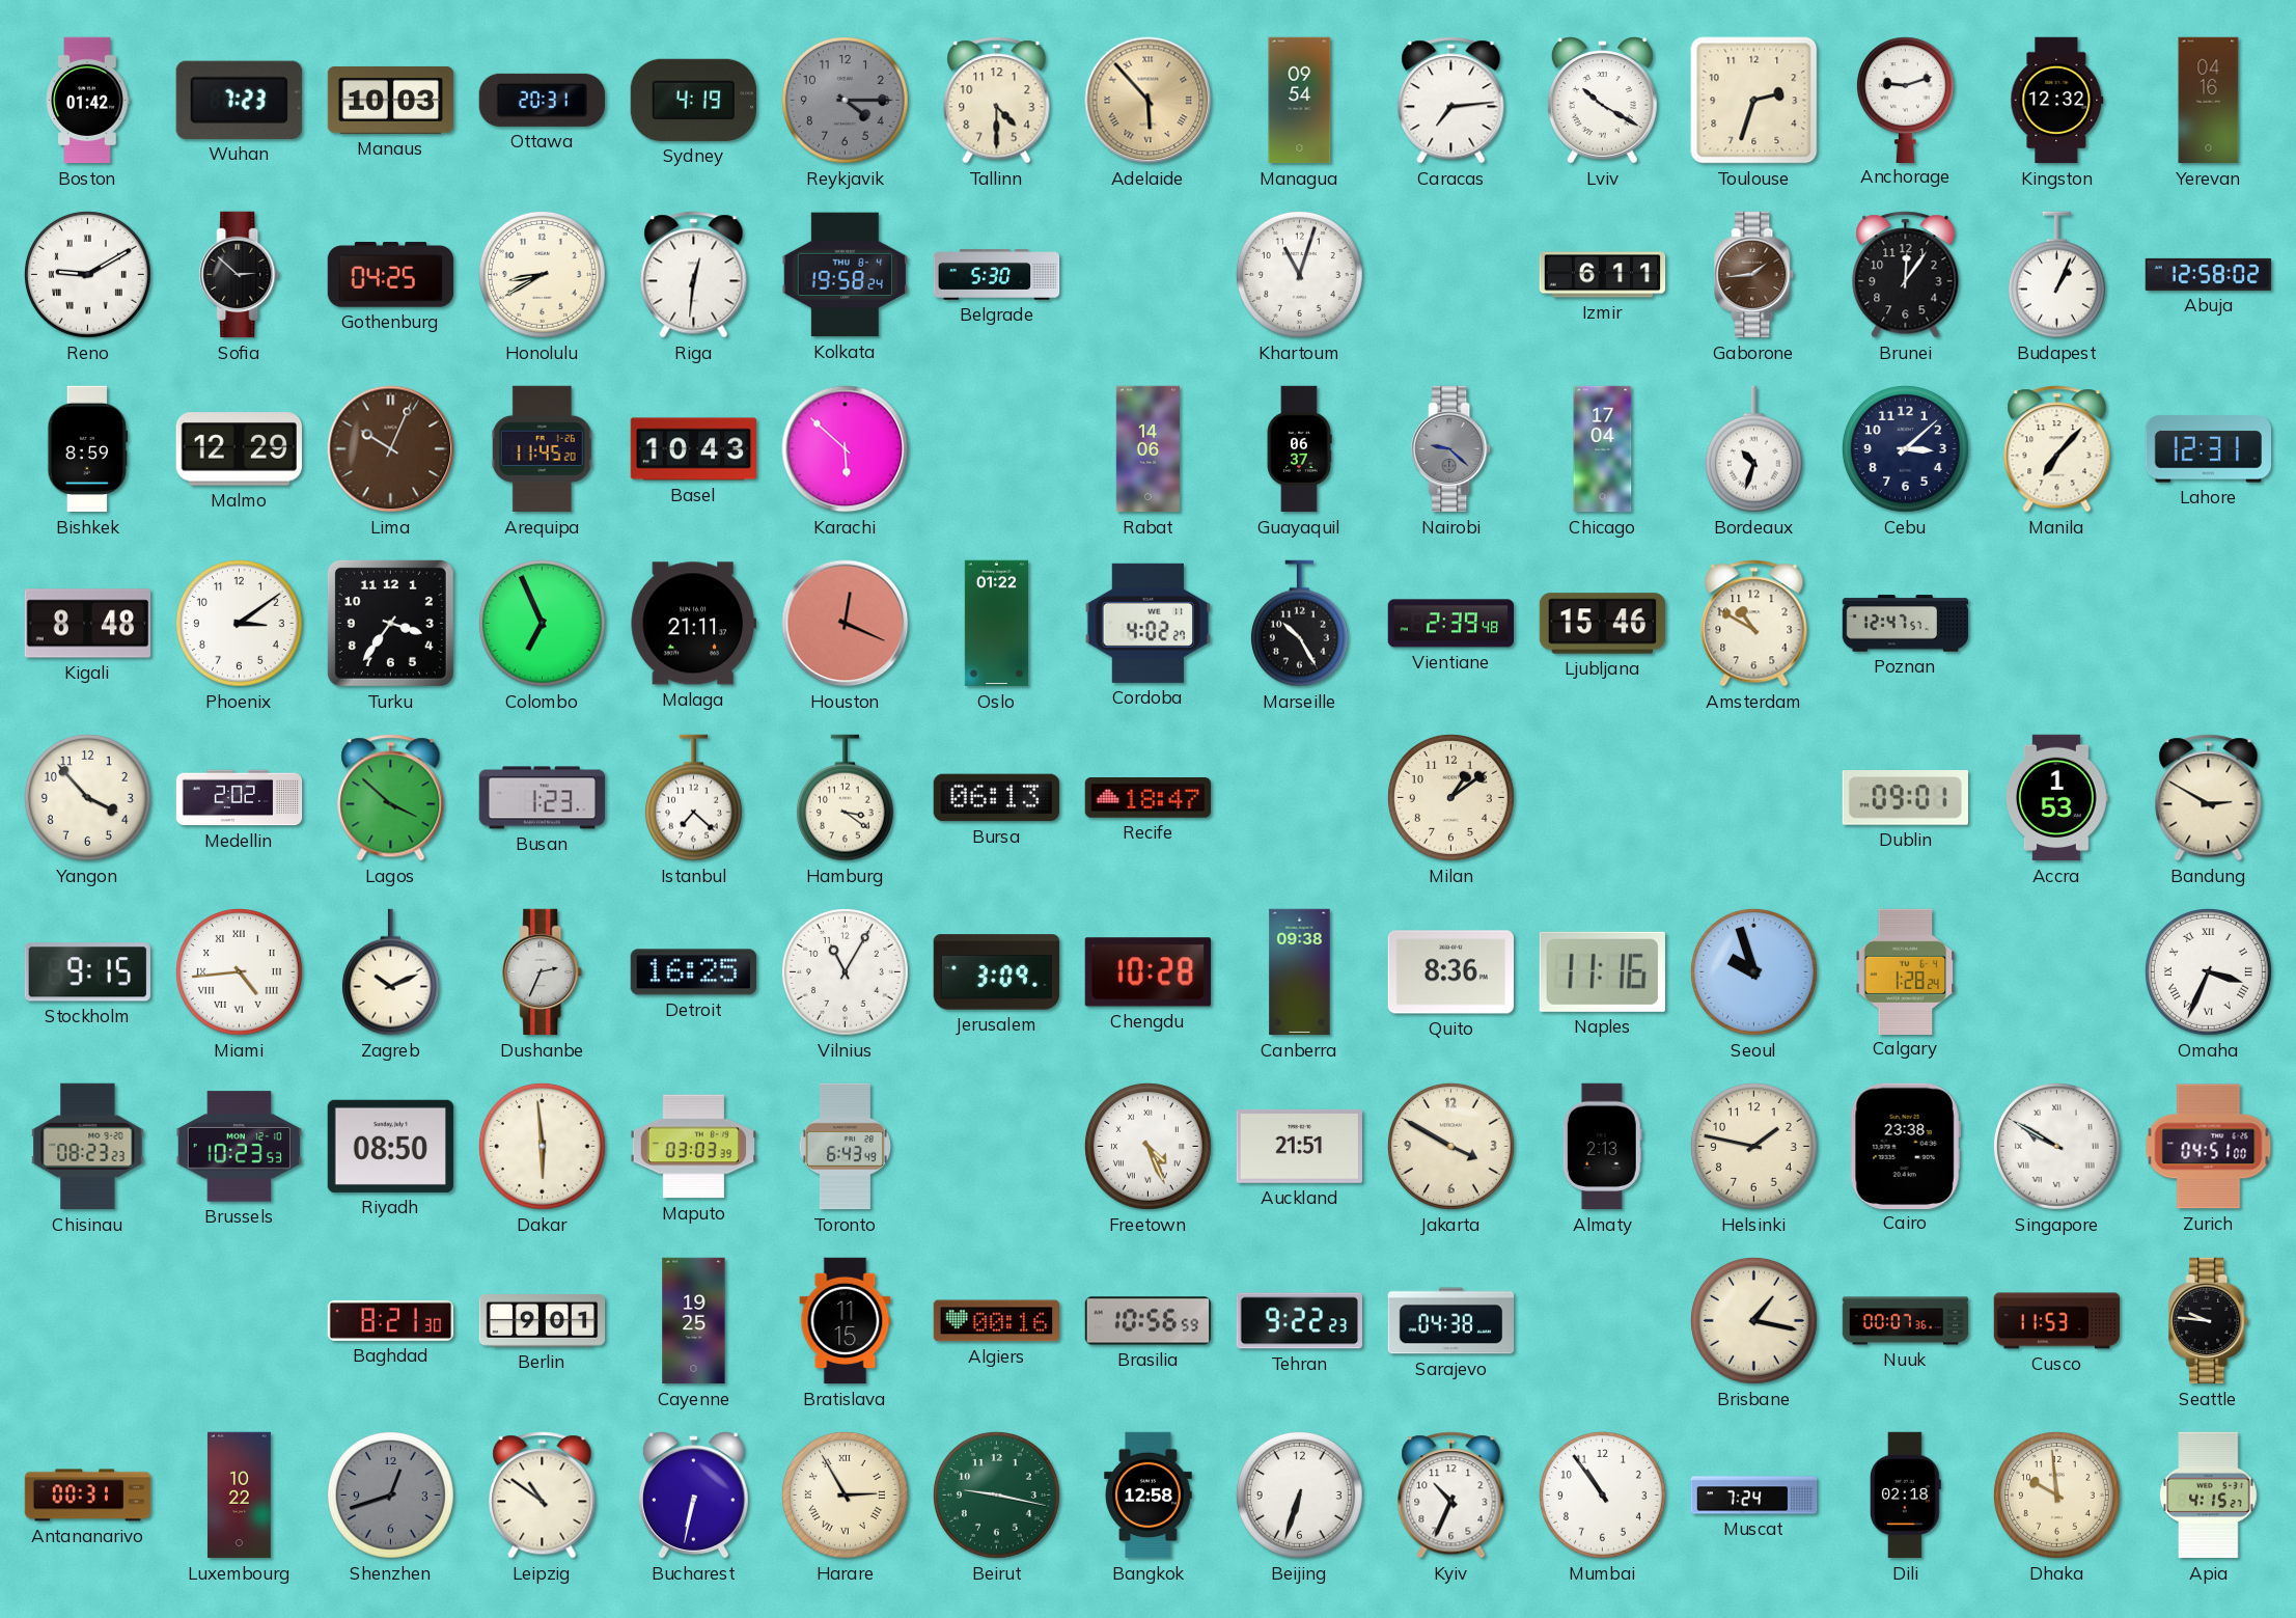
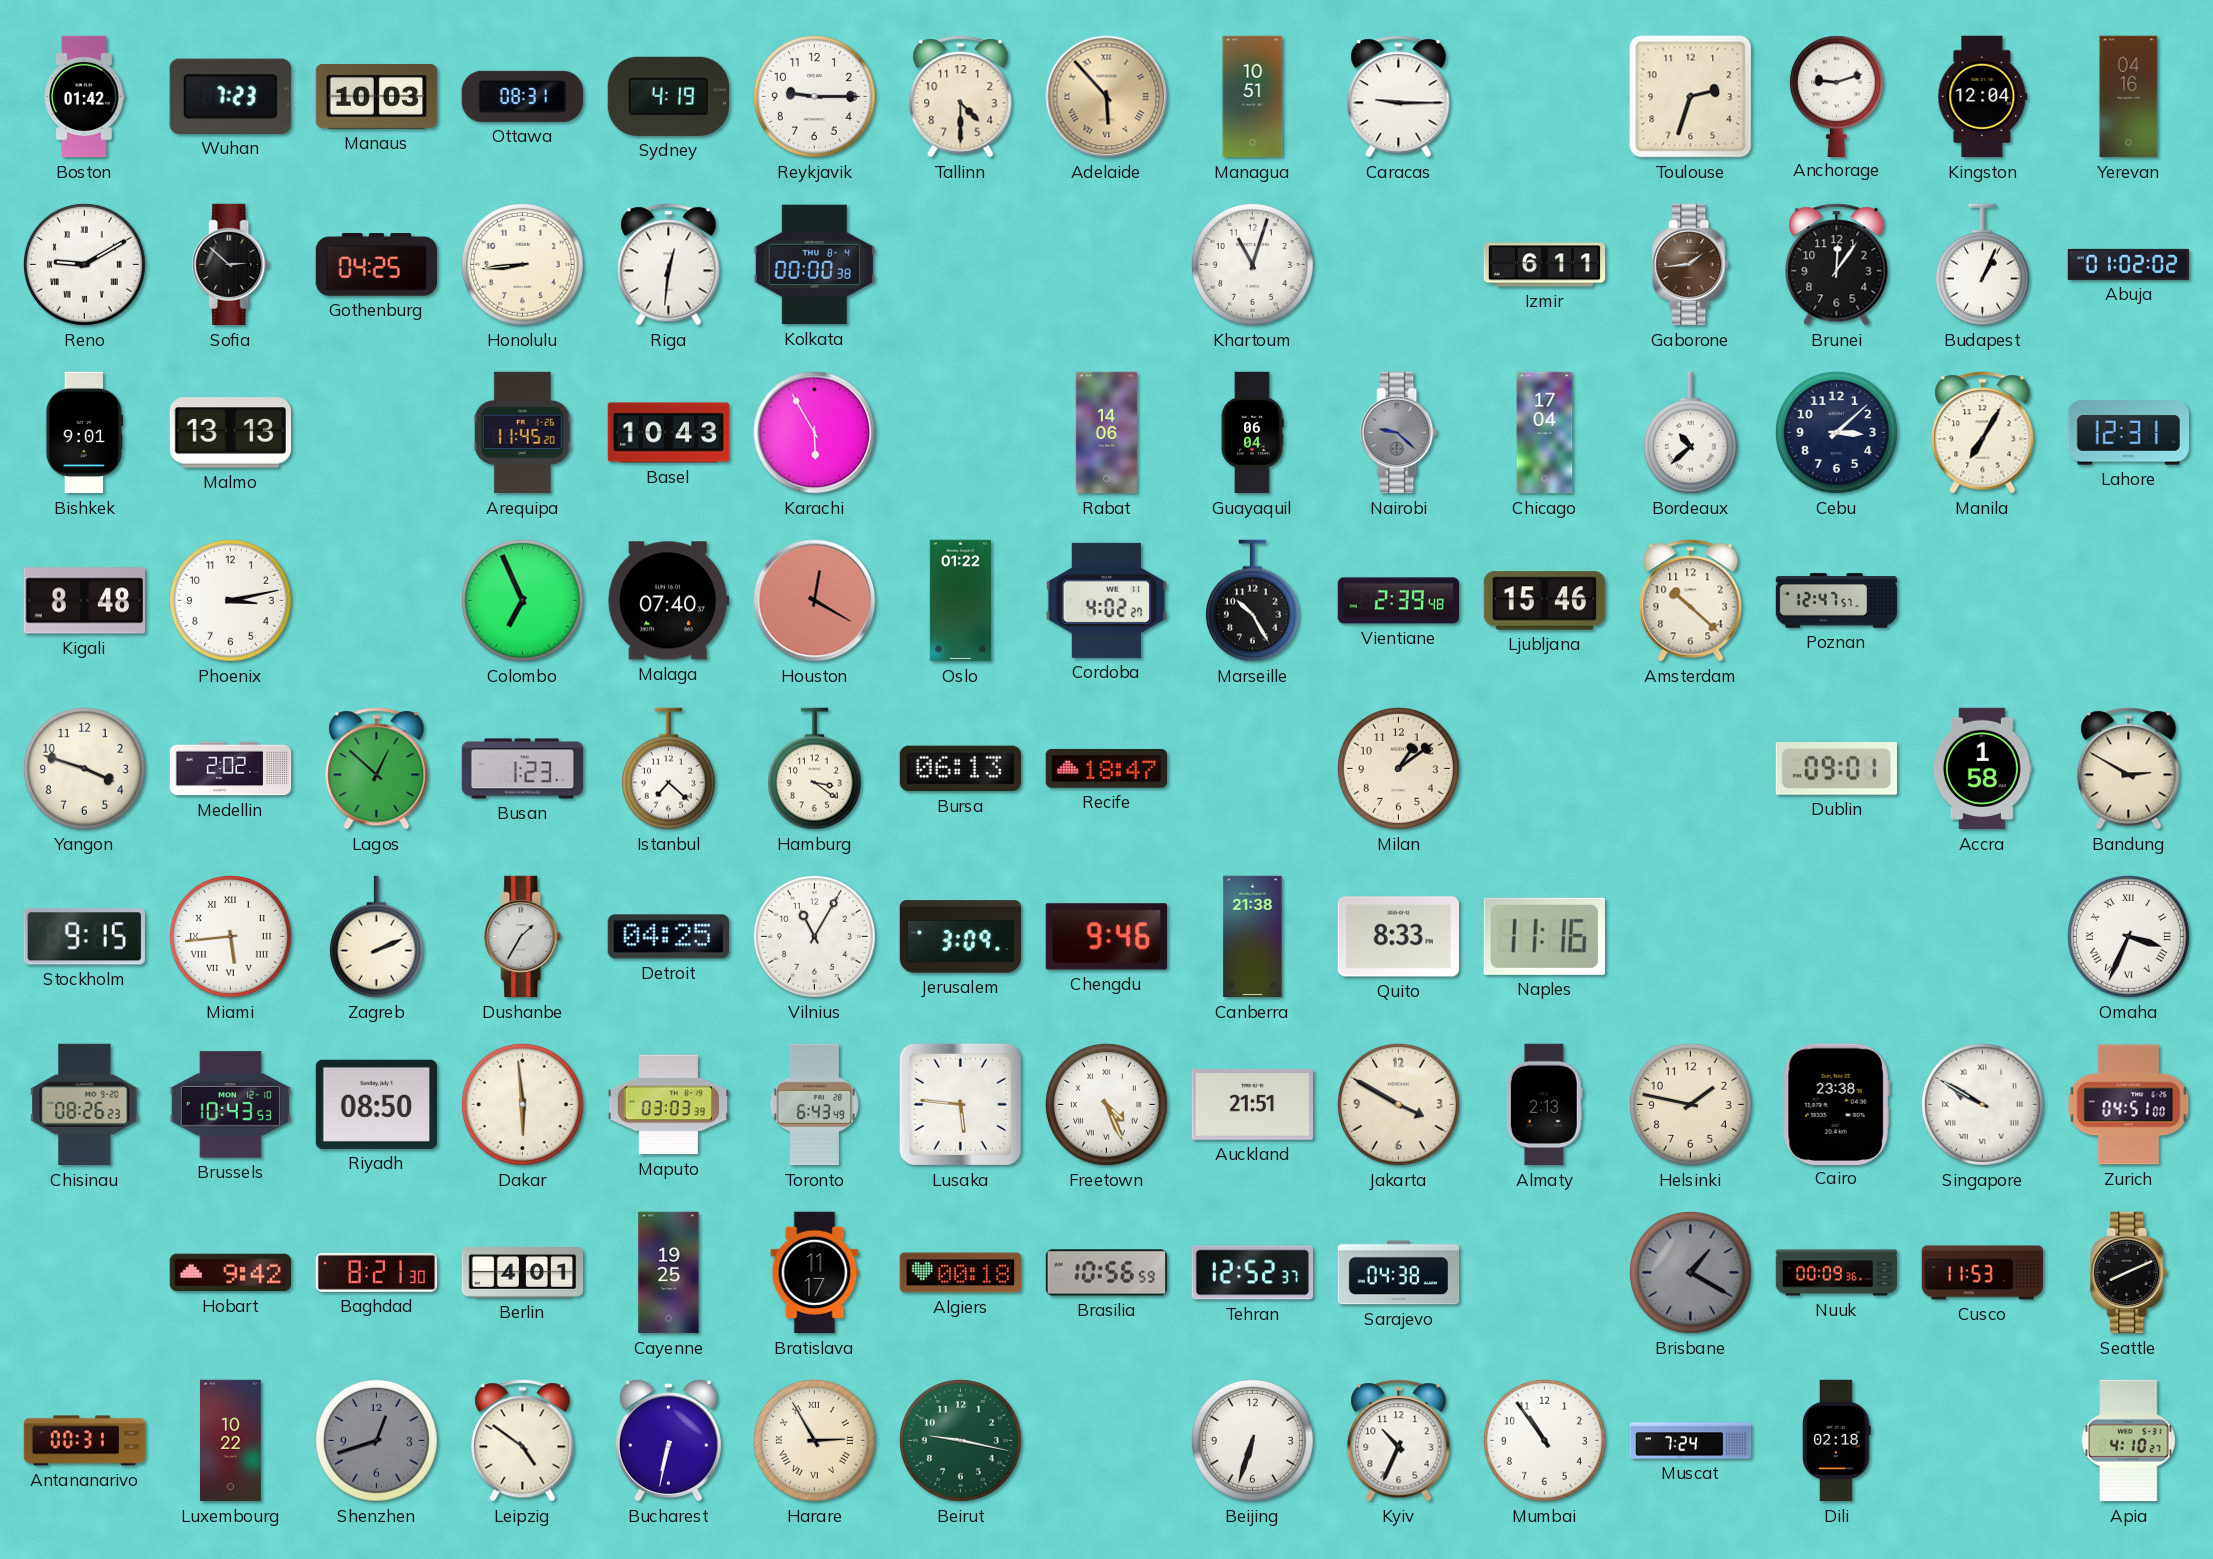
Ottawa: 20:31 -> 08:31 (522, 96)
Reykjavik: 4:15 -> 9:15 (814, 96)
Reykjavik dial: grey -> white (814, 96)
Managua: 09:54 -> 10:51 (1253, 97)
Caracas: 7:14 -> 9:15 (1399, 97)
Lviv: 10:20 -> none (1602, 101)
Kingston: 12:32 -> 12:04 (1983, 97)
Honolulu: 8:40 -> 8:44 (522, 264)
Kolkata: 19:58 -> 00:00 (814, 265)
Belgrade: 5:30 -> none (997, 275)
Abuja: 12:58 -> 01:02 (2129, 264)
Bishkek: 8:59 -> 9:01 (85, 433)
Malmo: 12:29 -> 13:13 (230, 433)
Lima: 10:04 -> none (391, 449)
Karachi: 5:52 -> 5:55 (815, 433)
Guayaquil: 06:37 -> 06:04 (1252, 433)
Bordeaux: 10:33 -> 10:38 (1690, 433)
Manila: 7:07 -> 7:05 (1983, 433)
Phoenix: 3:09 -> 3:13 (230, 600)
Turku: 3:36 -> none (390, 623)
Malaga: 21:11 -> 07:40 (668, 601)
Houston: 12:19 -> 12:20 (815, 601)
Amsterdam: 10:50 -> 10:22 (1691, 601)
Yangon: 3:53 -> 3:48 (84, 768)
Lagos: 3:52 -> 12:52 (377, 769)
Accra: 1:53 -> 1:58 (1982, 769)
Miami: 4:44 -> 5:44 (230, 936)
Zagreb: 10:11 -> 2:11 (376, 937)
Dushanbe: 2:34 -> 1:35 (523, 937)
Detroit: 16:25 -> 04:25 (668, 937)
Chengdu: 10:28 -> 9:46 (1106, 937)
Canberra: 09:38 -> 21:38 (1253, 937)
Quito: 8:36 -> 8:33 (1398, 937)
Seoul: 9:57 -> none (1753, 971)
Calgary: 1:28 -> none (1906, 971)
Chisinau: 08:23 -> 08:26 (85, 1105)
Brussels: 10:23 -> 10:43 (230, 1105)
Lusaka: none -> 5:46 (960, 1104)
Hobart: none -> 9:42 (230, 1273)
Berlin: 9:01 -> 4:01 (523, 1273)
Bratislava: 11:15 -> 11:17 (815, 1273)
Algiers: 00:16 -> 00:18 (961, 1273)
Tehran: 9:22 -> 12:52 (1253, 1273)
Brisbane: 1:17 -> 1:20 (1690, 1272)
Brisbane dial: cream -> grey (1690, 1272)
Nuuk: 00:07 -> 00:09 (1837, 1273)
Seattle: 9:46 -> 8:11 (2129, 1273)
Leipzig: 10:51 -> 4:51 (523, 1441)
Bangkok: 12:58 -> none (1149, 1496)
Dhaka: 9:59 -> none (2056, 1494)
Apia: 4:15 -> 4:10 (2129, 1441)
